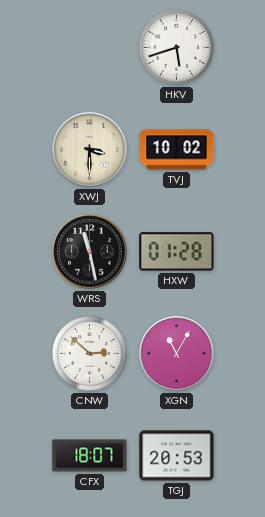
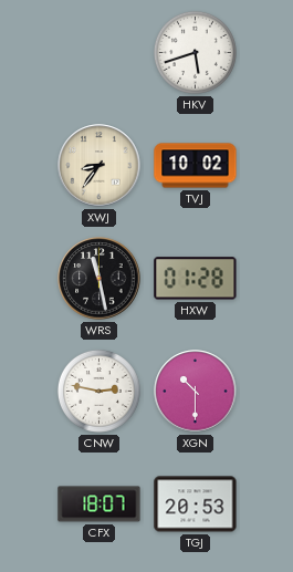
XWJ: 3:30 -> 8:36 (100, 166)
CNW: 2:52 -> 2:47 (98, 391)
XGN: 11:05 -> 10:30 (196, 392)
